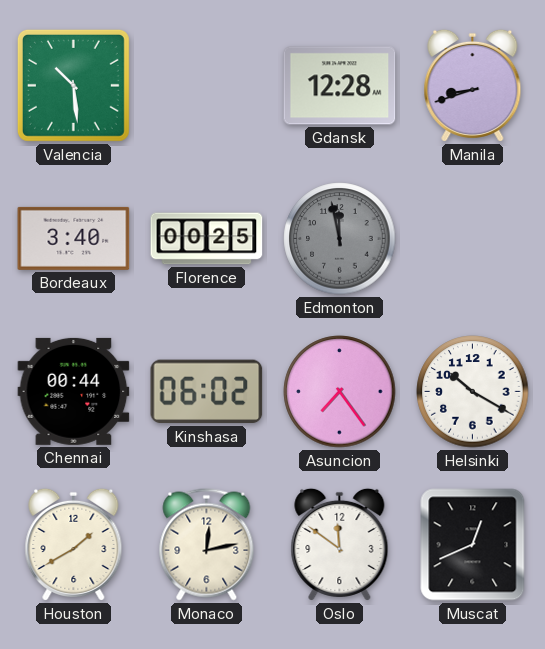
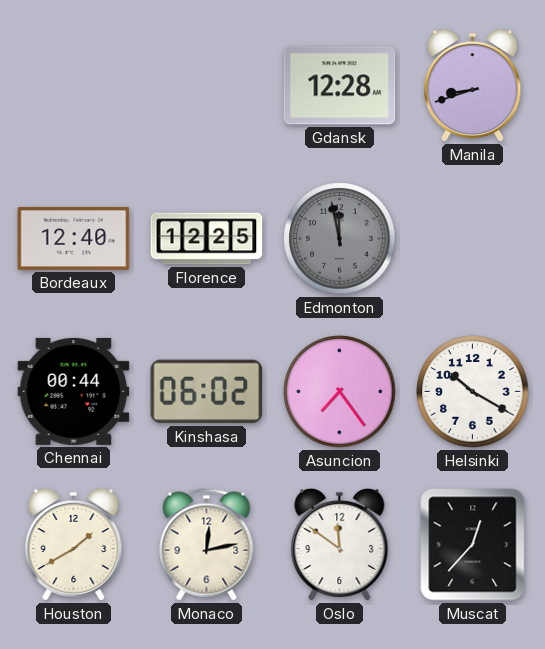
Valencia: 10:29 -> none (73, 85)
Bordeaux: 3:40 -> 12:40 (74, 238)
Florence: 00:25 -> 12:25 (207, 239)
Muscat: 12:41 -> 12:37 (473, 545)
